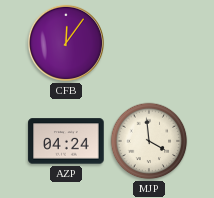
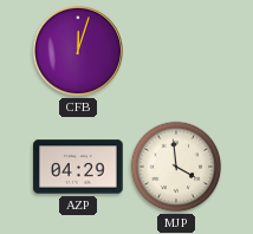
CFB: 12:06 -> 12:03 (78, 51)
AZP: 04:24 -> 04:29 (78, 167)
